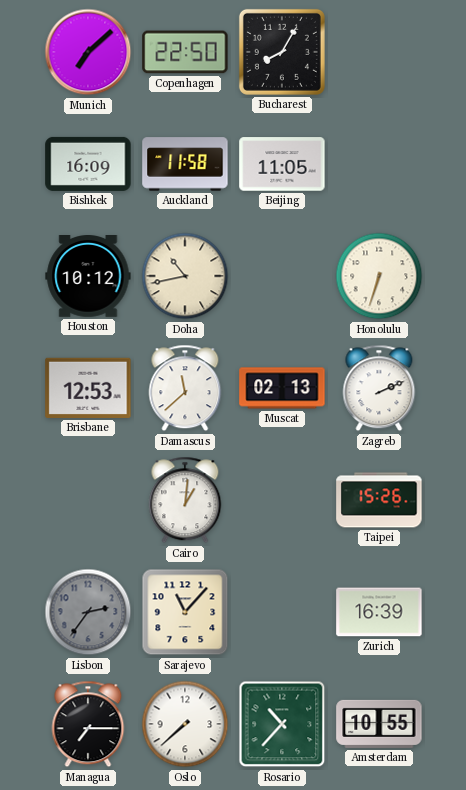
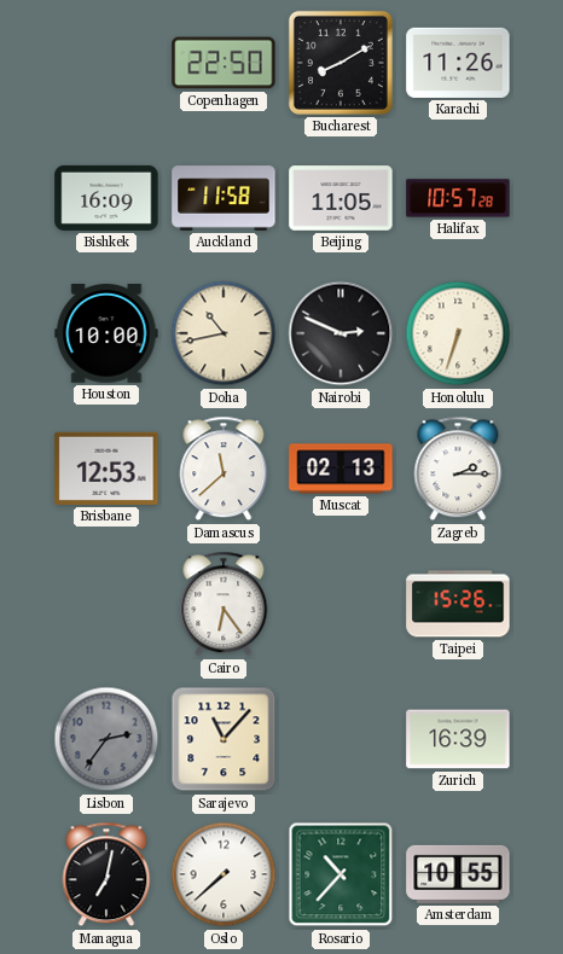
Munich: 7:08 -> none (88, 52)
Bucharest: 8:05 -> 8:10 (341, 63)
Karachi: none -> 11:26 (458, 63)
Halifax: none -> 10:57 (458, 198)
Houston: 10:12 -> 10:00 (106, 335)
Nairobi: none -> 2:49 (341, 333)
Zagreb: 2:11 -> 2:15 (458, 469)
Cairo: 1:01 -> 6:24 (224, 604)
Managua: 7:15 -> 7:02 (106, 874)
